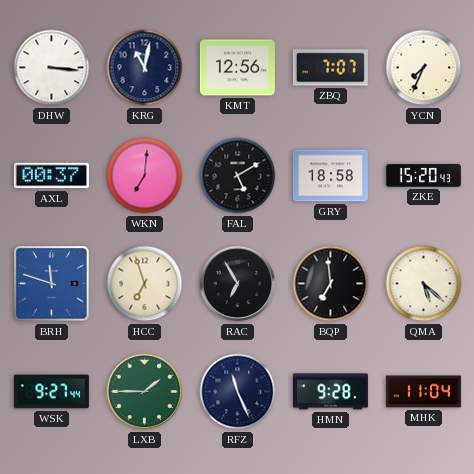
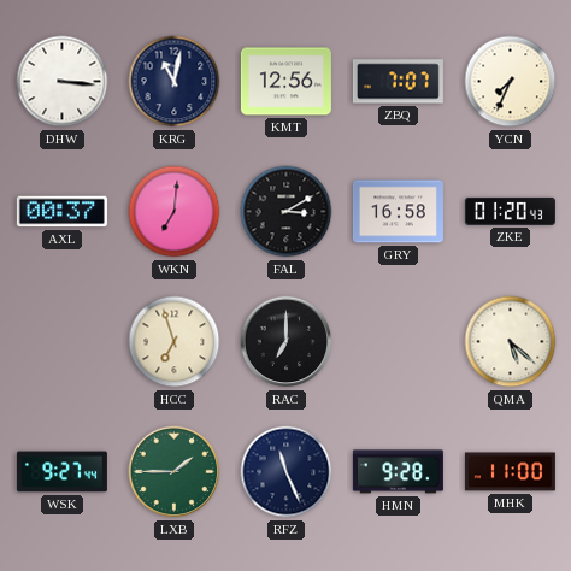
FAL: 5:10 -> 3:10 (287, 212)
GRY: 18:58 -> 16:58 (398, 212)
ZKE: 15:20 -> 01:20 (510, 211)
BRH: 11:48 -> none (52, 284)
RAC: 6:55 -> 7:00 (287, 342)
BQP: 6:59 -> none (331, 284)
MHK: 11:04 -> 11:00 (510, 472)
